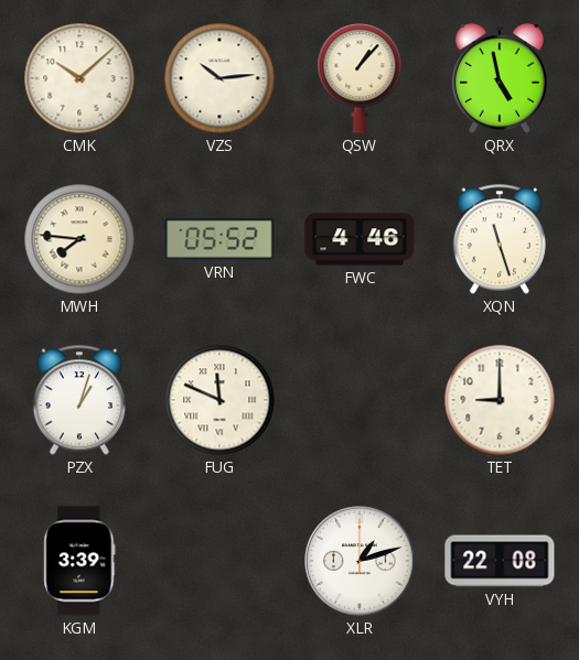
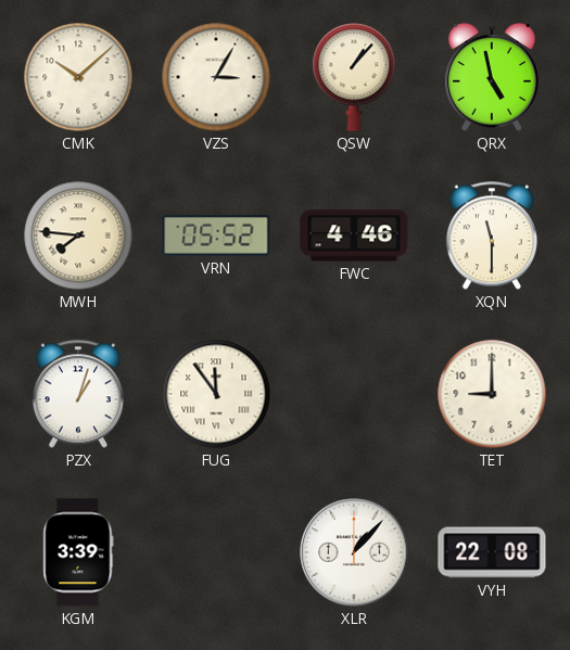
VZS: 10:14 -> 3:05 (216, 77)
XQN: 11:27 -> 11:30 (492, 235)
FUG: 11:49 -> 11:54 (216, 394)
XLR: 1:12 -> 1:07 (354, 552)
